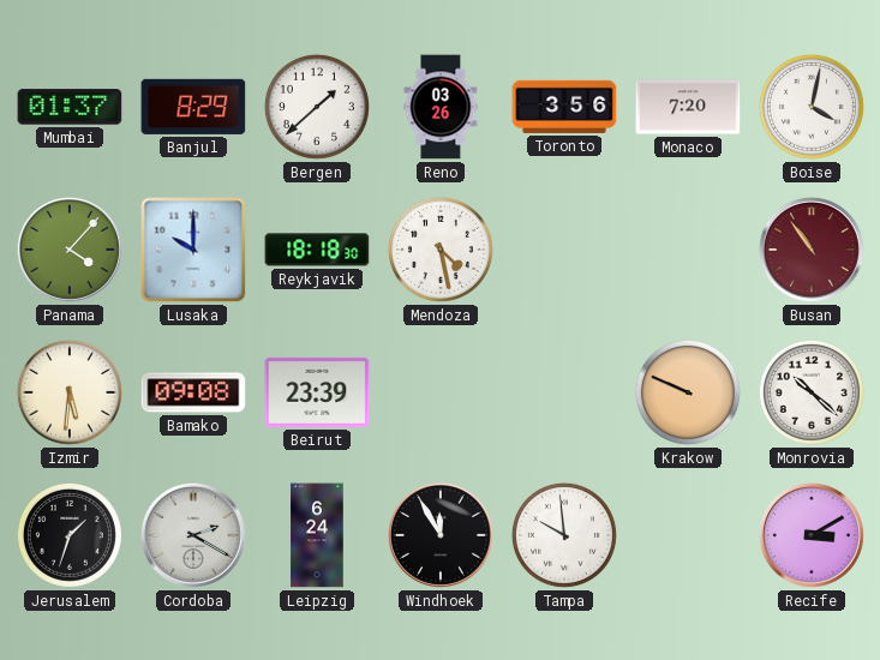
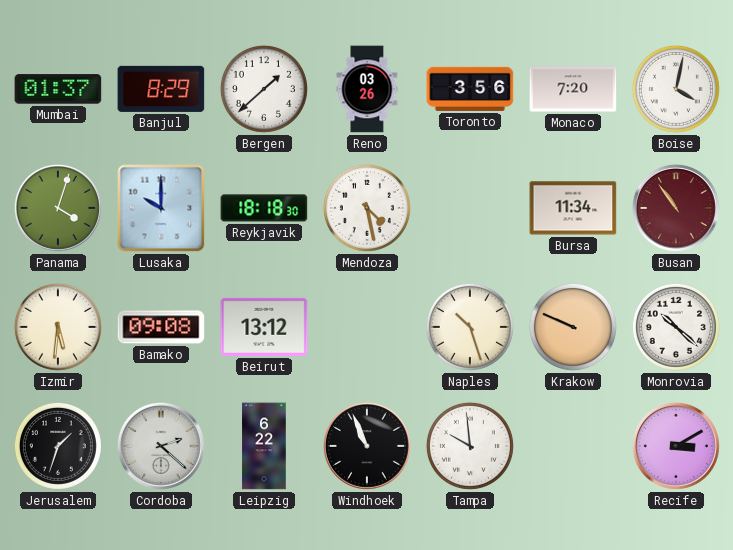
Panama: 4:07 -> 4:03 (58, 208)
Bursa: none -> 11:34 (573, 208)
Beirut: 23:39 -> 13:12 (264, 327)
Naples: none -> 10:27 (470, 327)
Cordoba: 2:20 -> 2:22 (161, 446)
Leipzig: 6:24 -> 6:22 (264, 446)
Windhoek: 11:55 -> 10:56 (367, 446)
